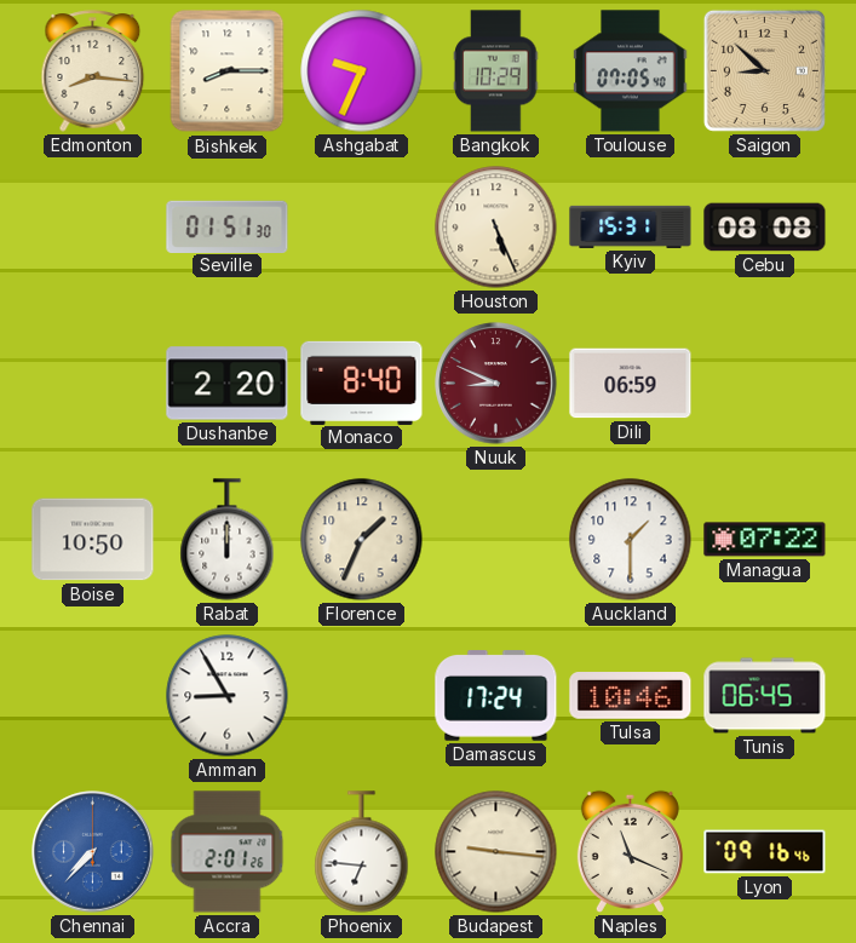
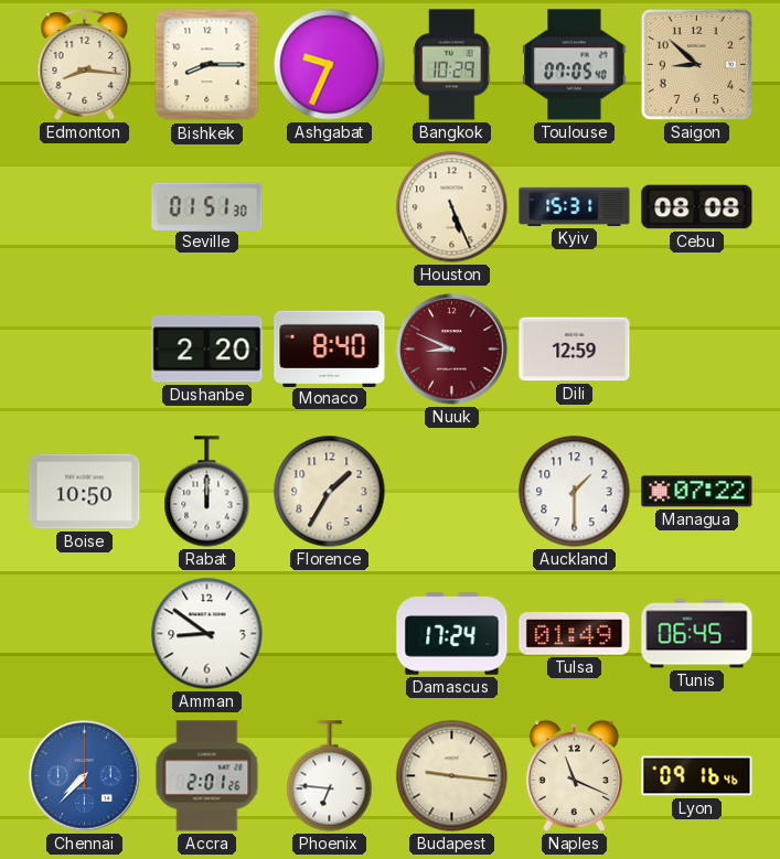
Dili: 06:59 -> 12:59 (575, 350)
Florence: 1:34 -> 1:35 (330, 492)
Amman: 8:55 -> 8:51 (207, 634)
Tulsa: 10:46 -> 01:49 (575, 634)
